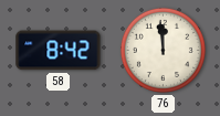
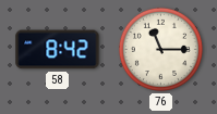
76: 11:59 -> 11:15 (160, 49)
